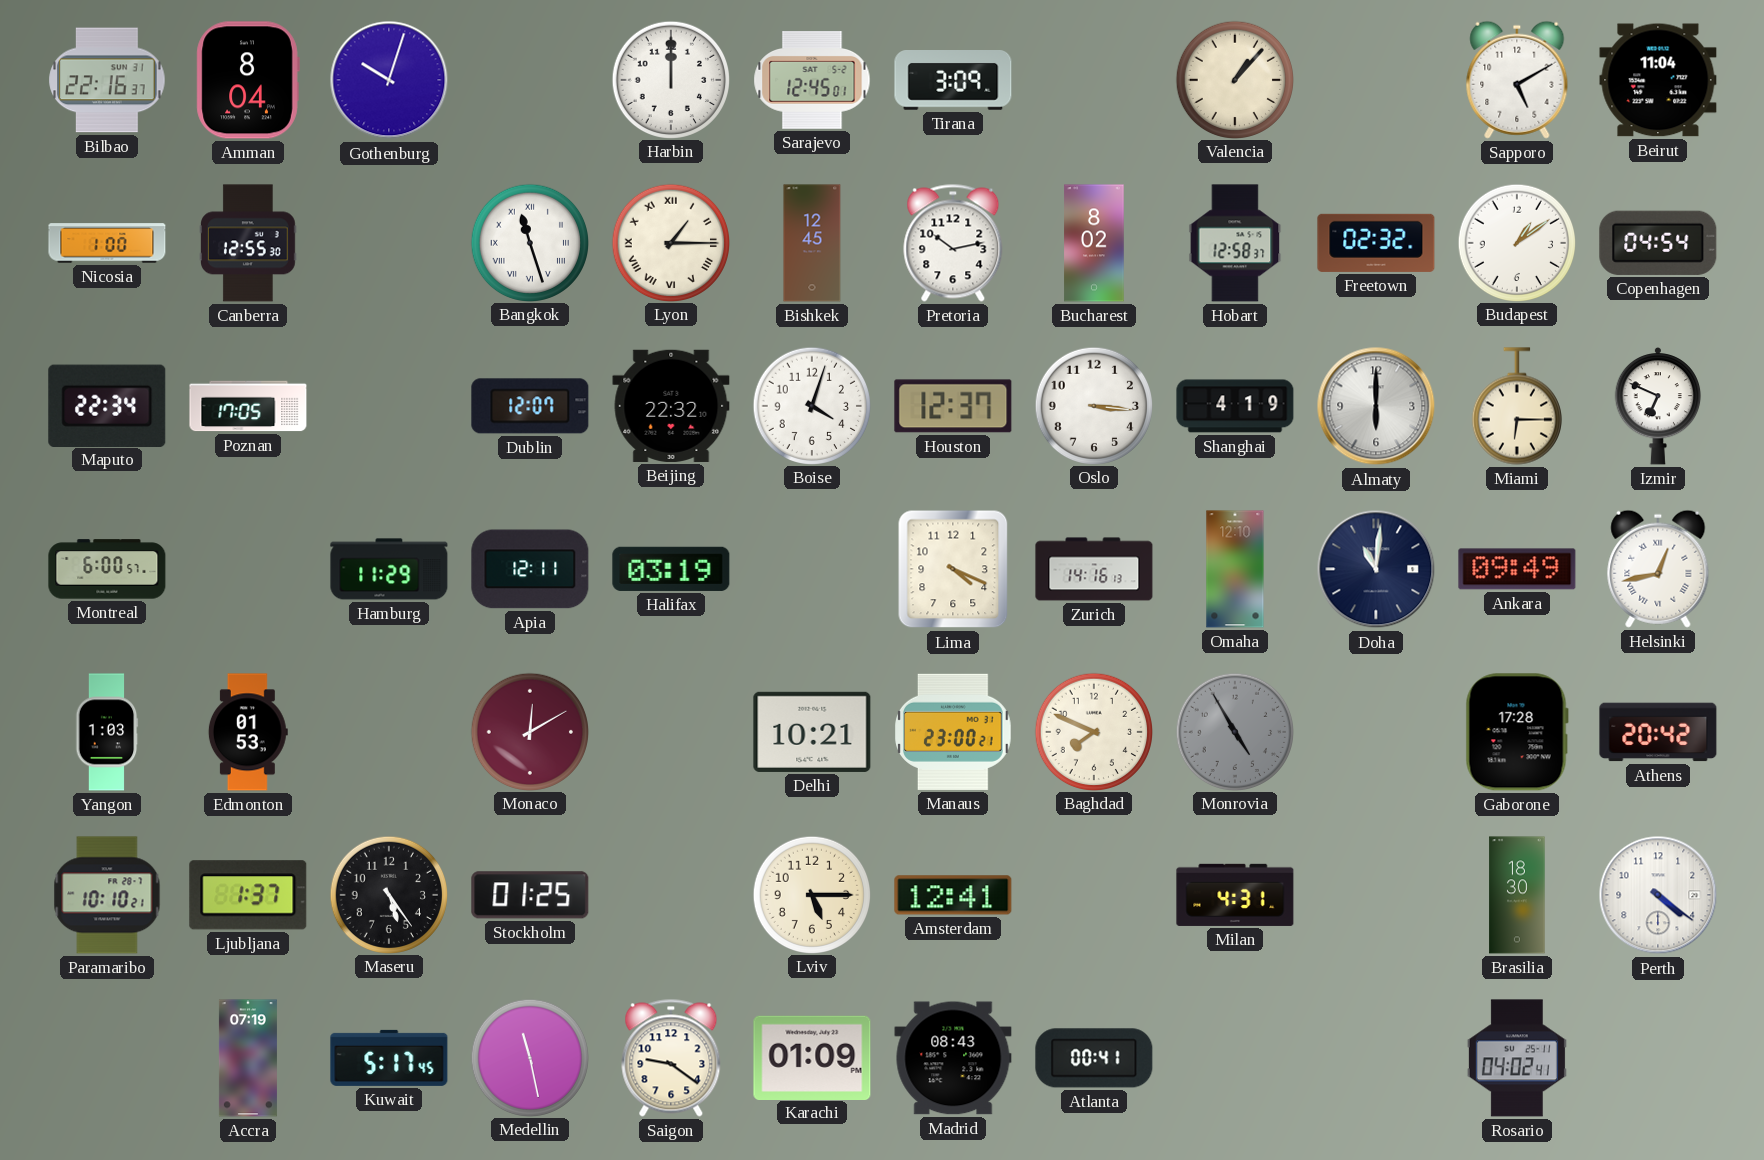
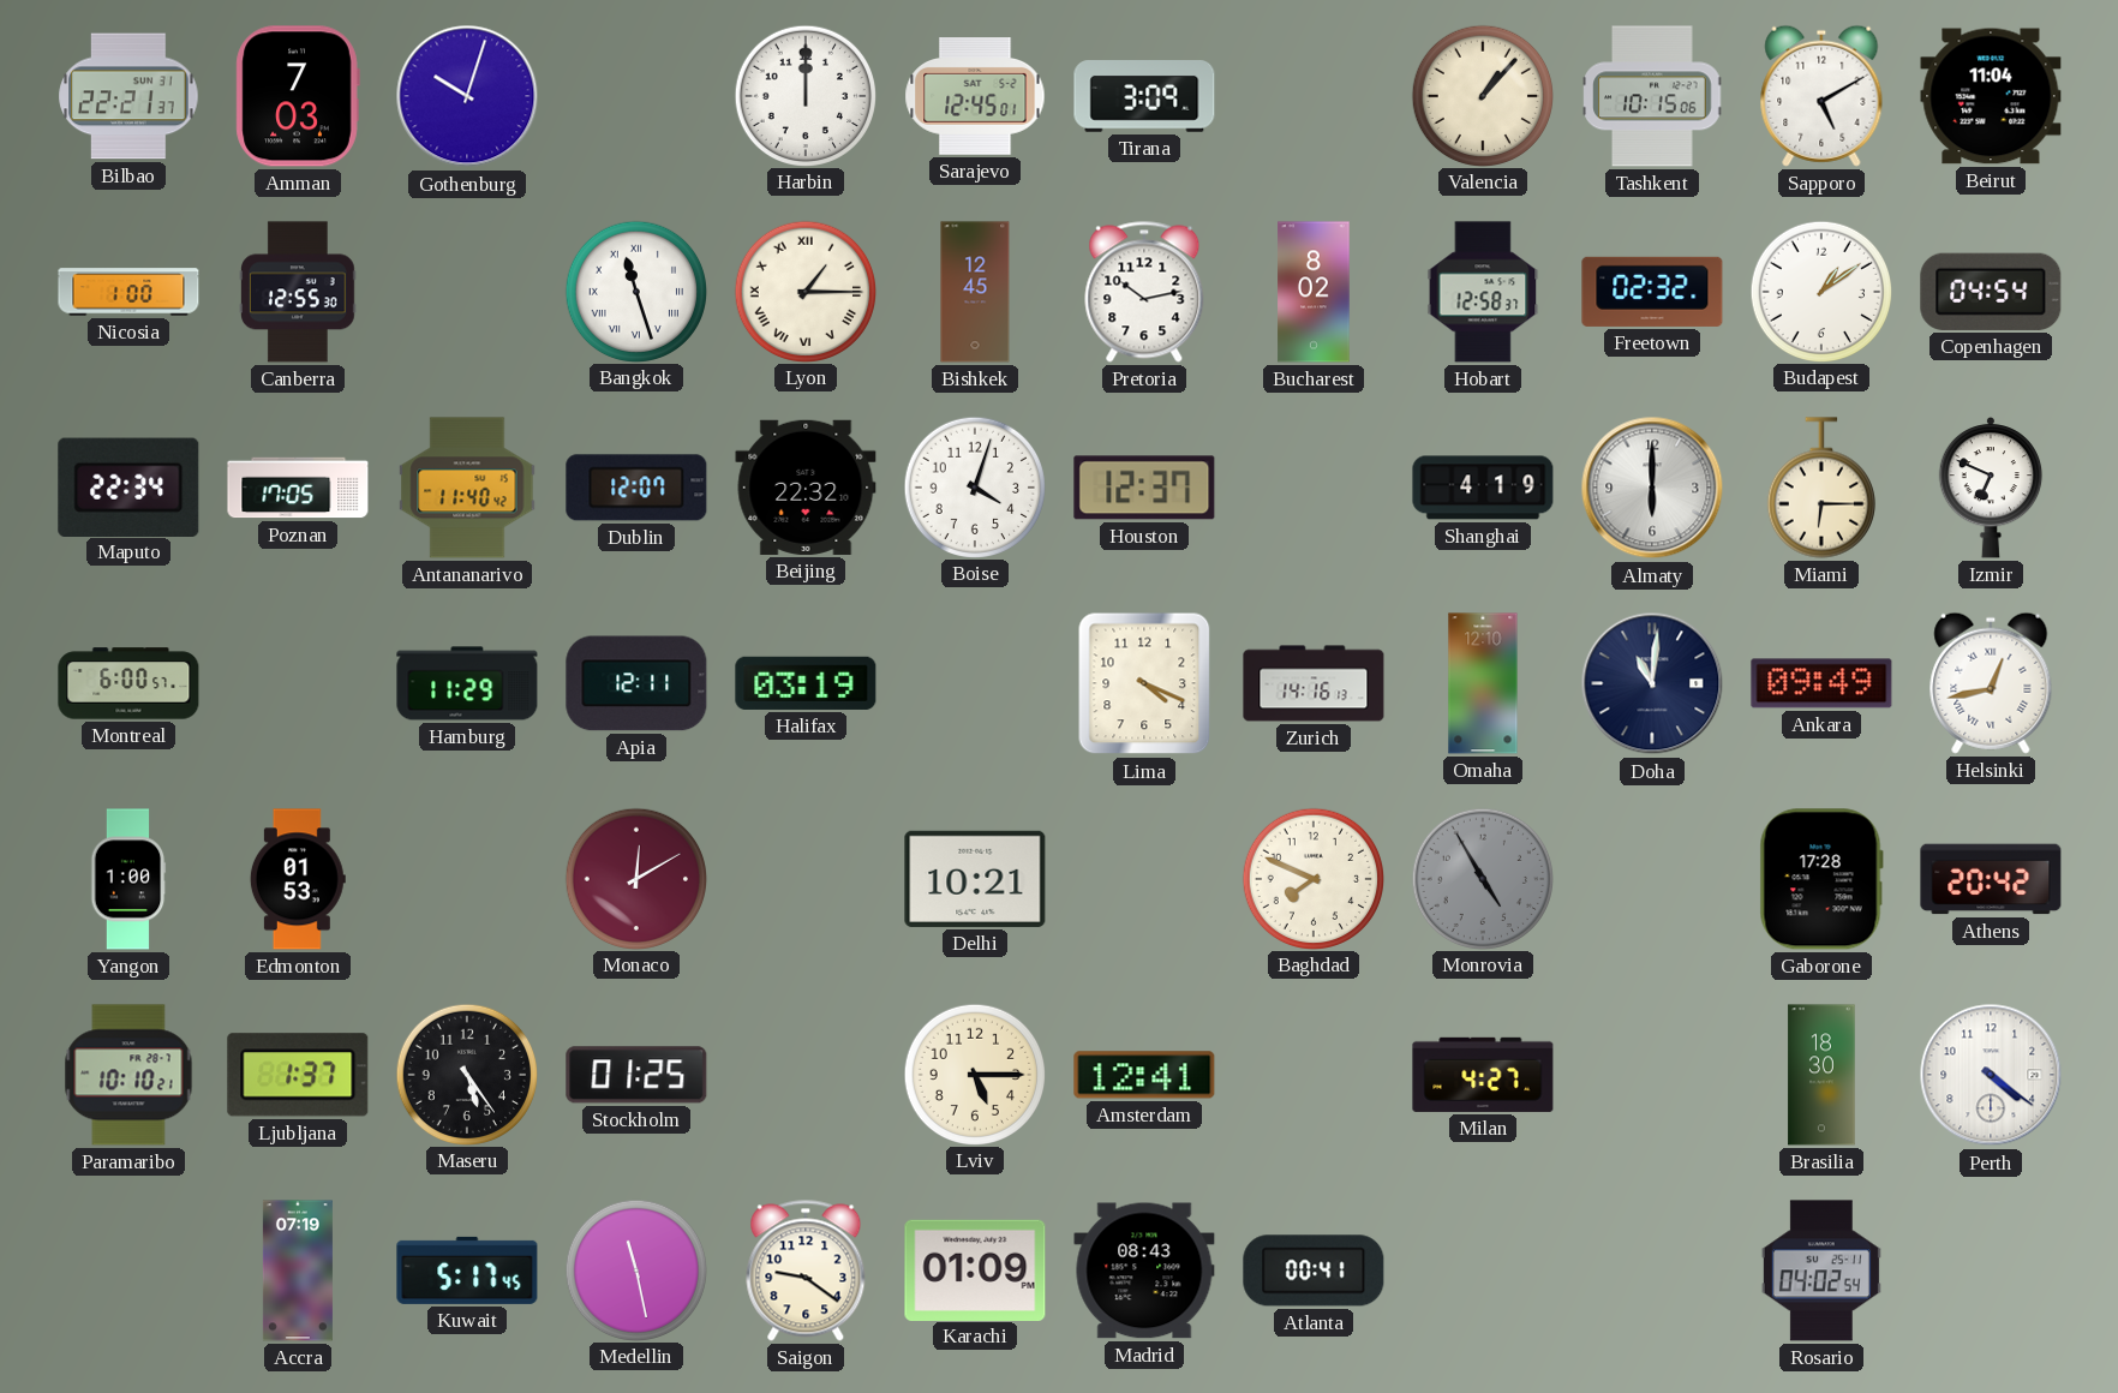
Bilbao: 22:16 -> 22:21 (128, 96)
Amman: 8:04 -> 7:03 (298, 96)
Tashkent: none -> 10:15 (1652, 96)
Antananarivo: none -> 11:40 (467, 488)
Oslo: 3:16 -> none (1093, 405)
Yangon: 1:03 -> 1:00 (128, 879)
Manaus: 23:00 -> none (954, 732)
Milan: 4:31 -> 4:27 (1483, 1075)
Rosario: 04:02:41 -> 04:02:54 (1821, 1271)
